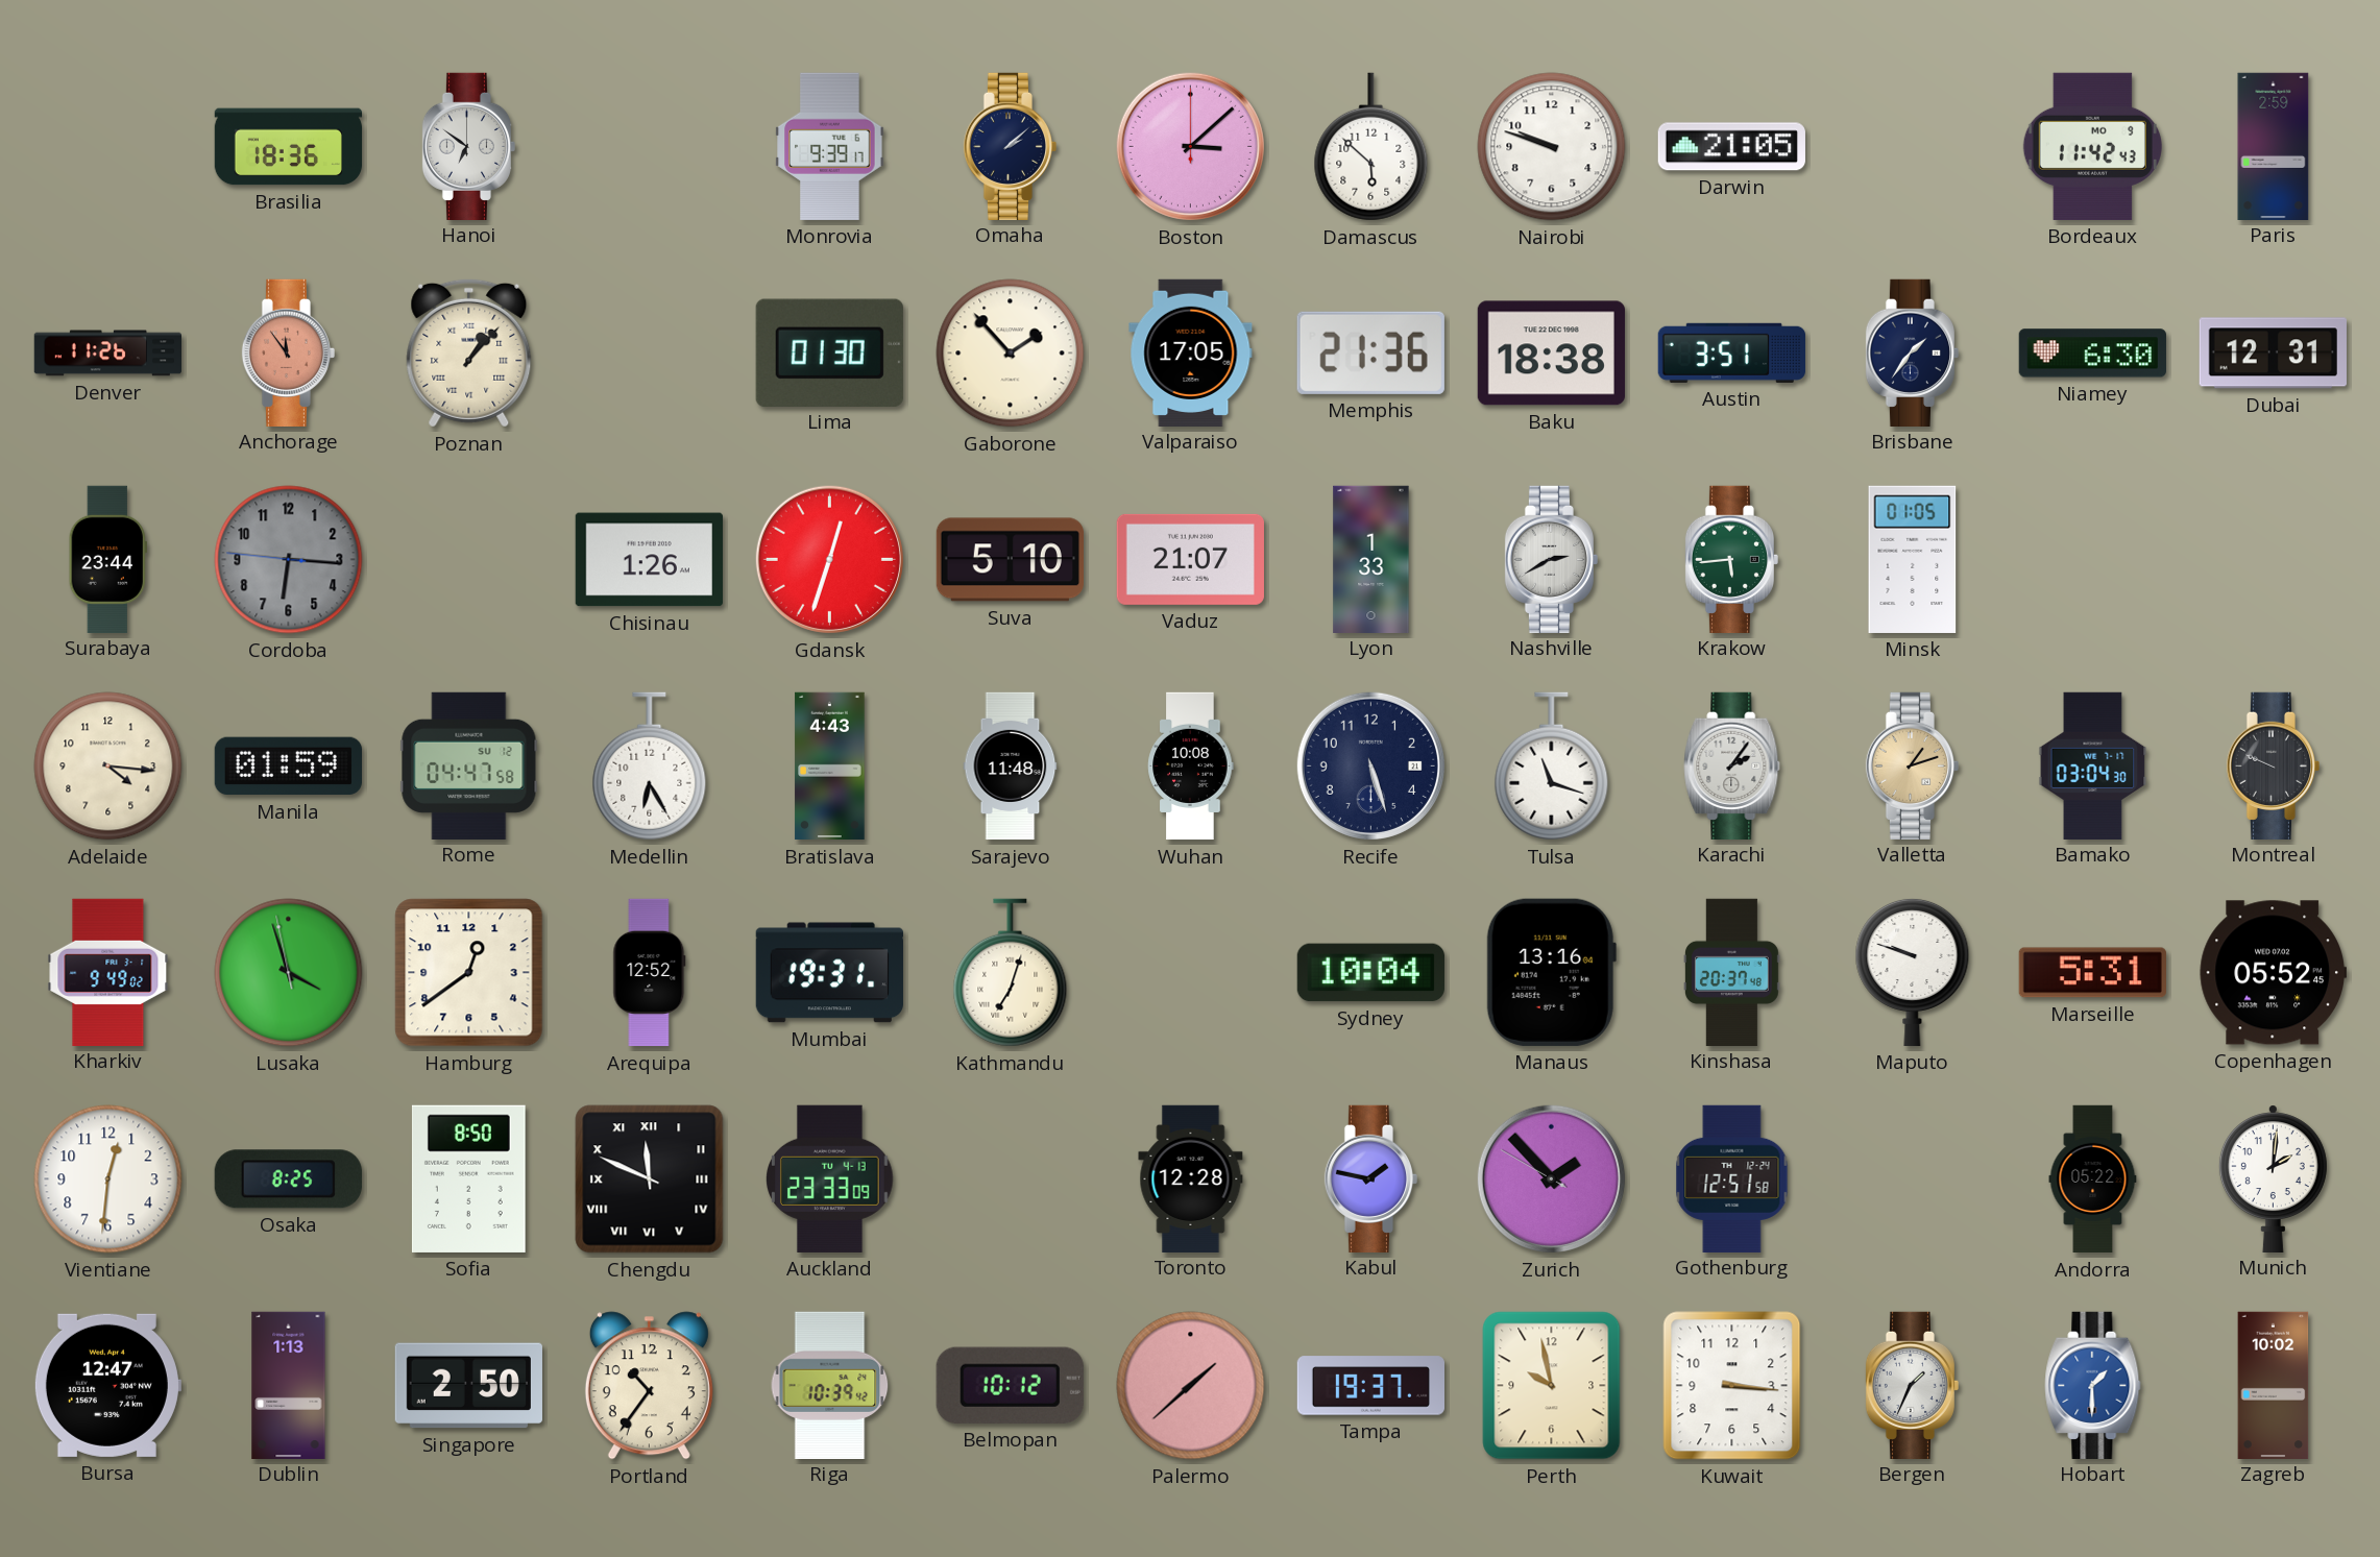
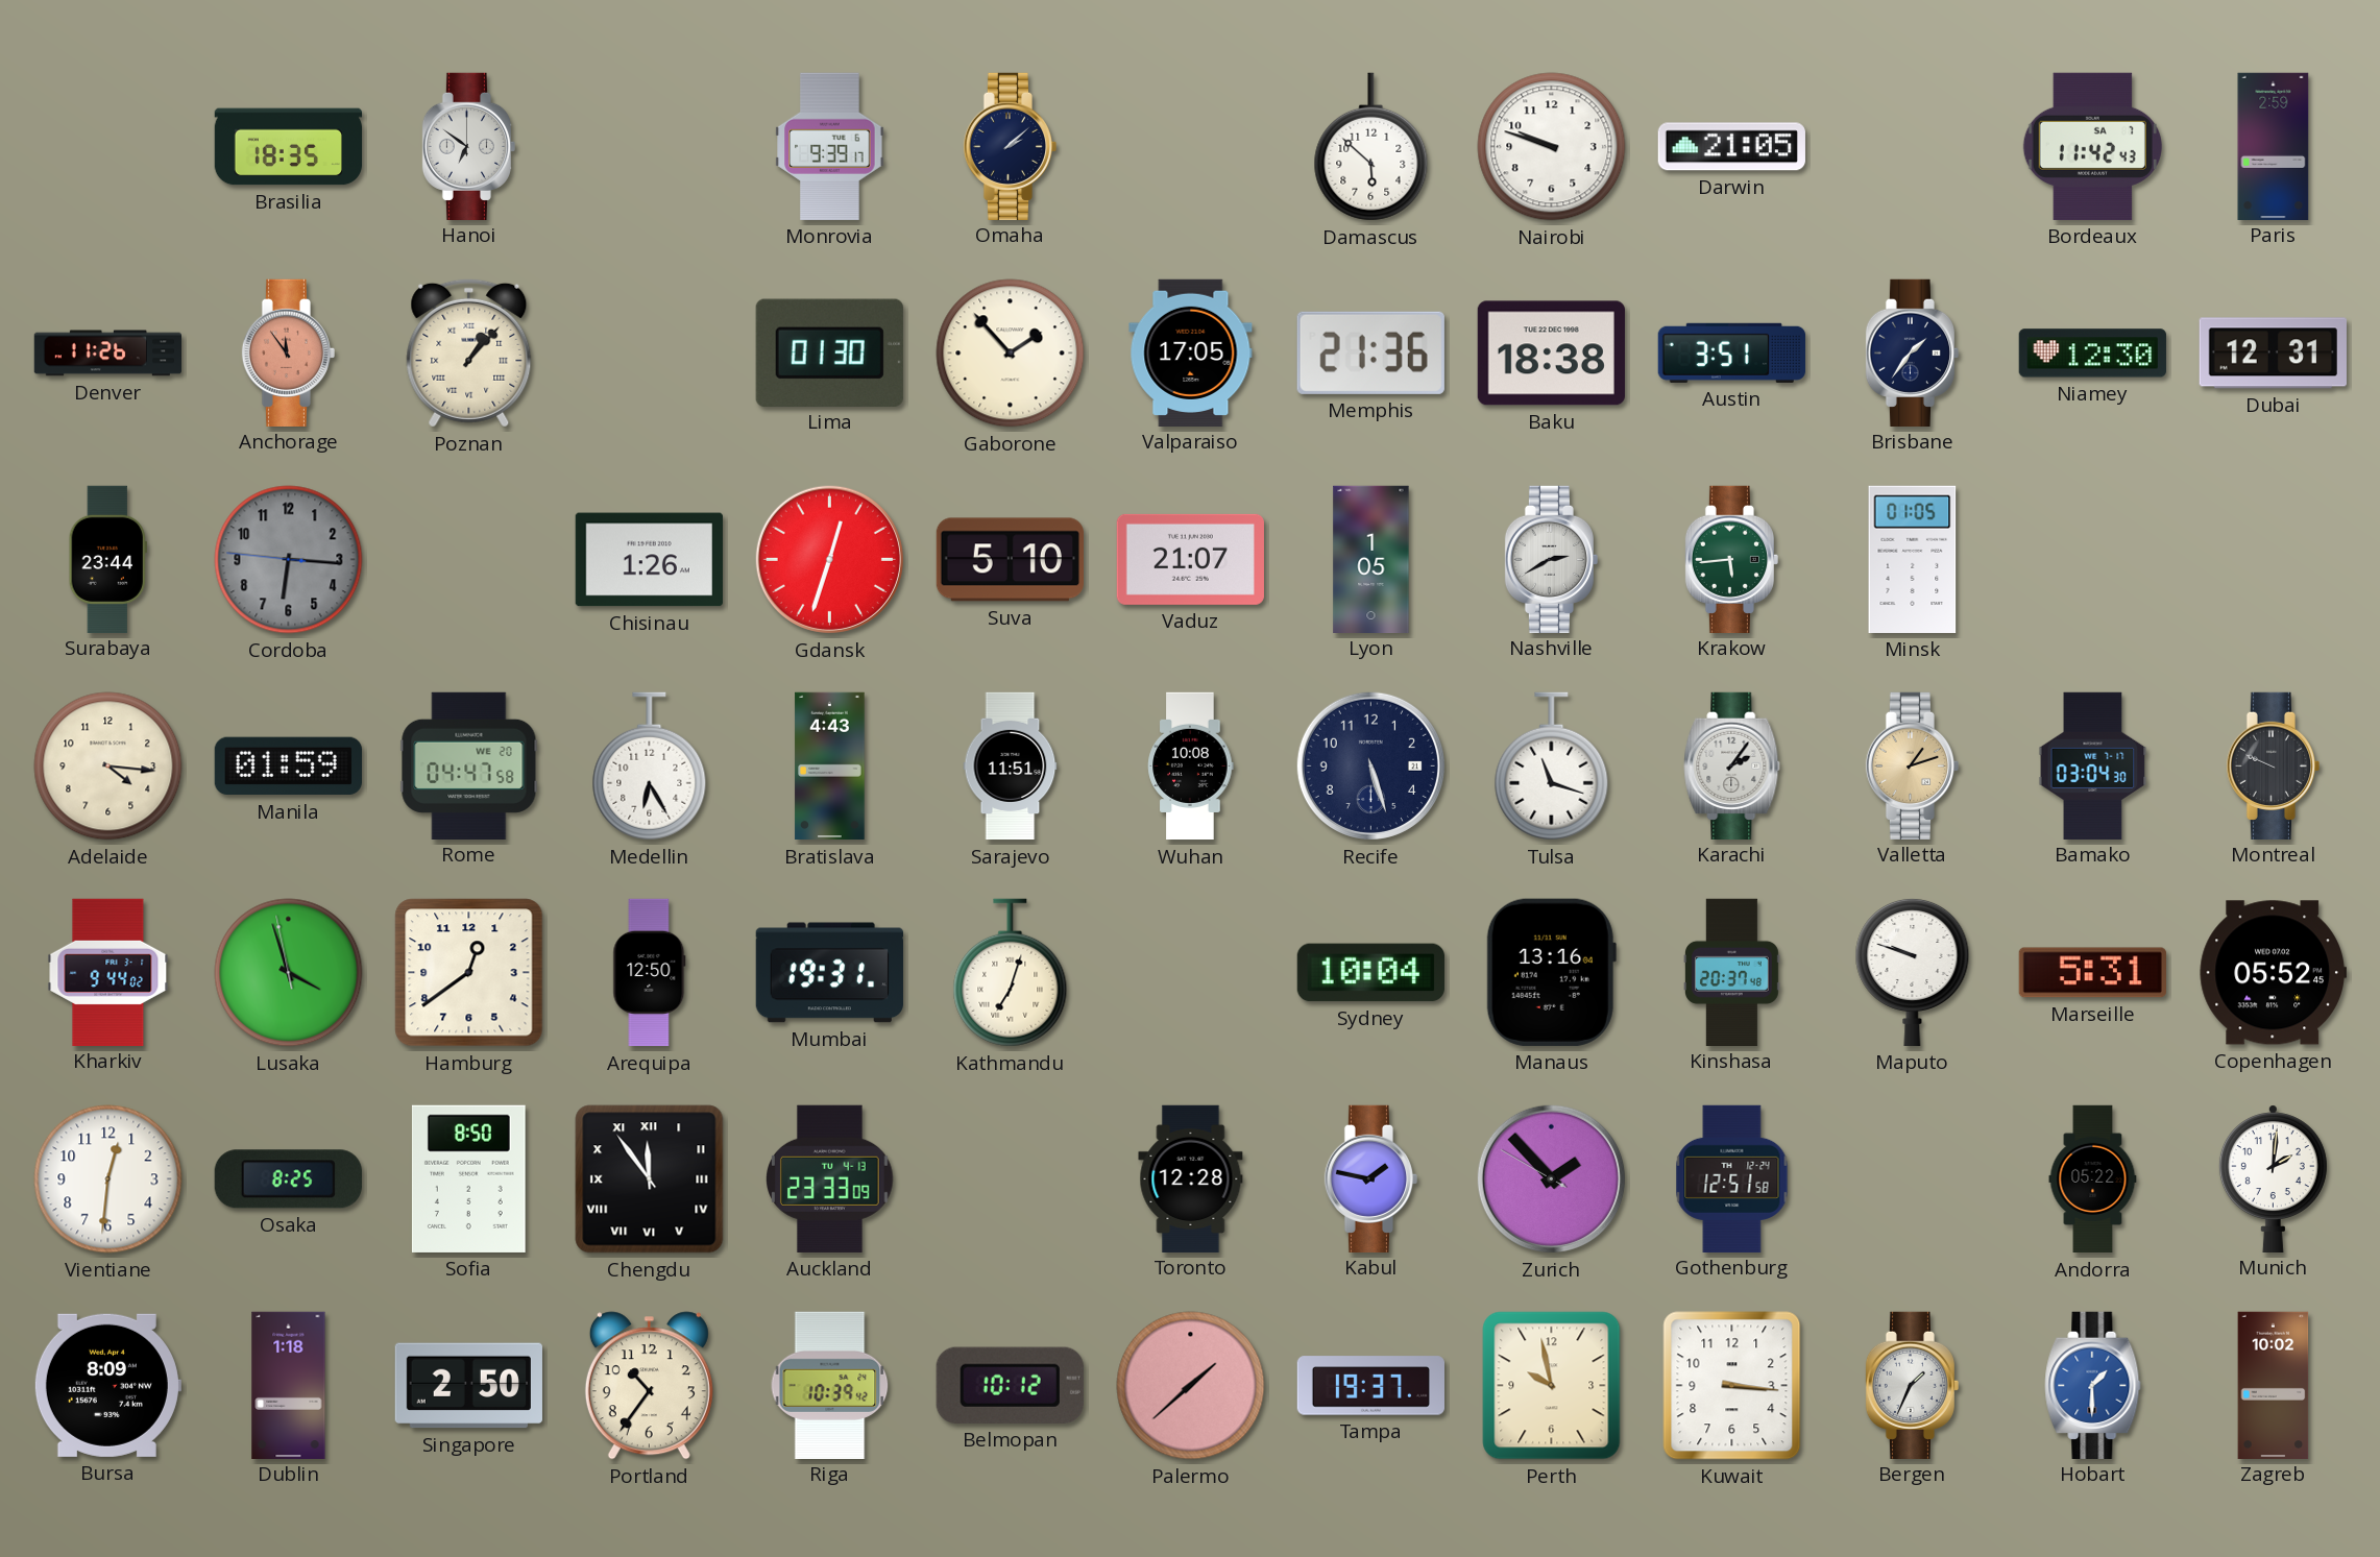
Brasilia: 18:36 -> 18:35 (289, 147)
Boston: 3:08 -> none (1190, 146)
Bordeaux date: MO 9 -> SA 7 (2092, 146)
Niamey: 6:30 -> 12:30 (2092, 354)
Lyon: 1:33 -> 1:05 (1371, 559)
Rome date: SU 12 -> WE 20 (469, 765)
Sarajevo: 11:48 -> 11:51 (1011, 767)
Kharkiv: 9:49 -> 9:44 (108, 972)
Arequipa: 12:52 -> 12:50 (650, 973)
Chengdu: 11:49 -> 11:54 (650, 1179)
Bursa: 12:47 -> 8:09 (107, 1385)
Dublin: 1:13 -> 1:18 (289, 1385)
